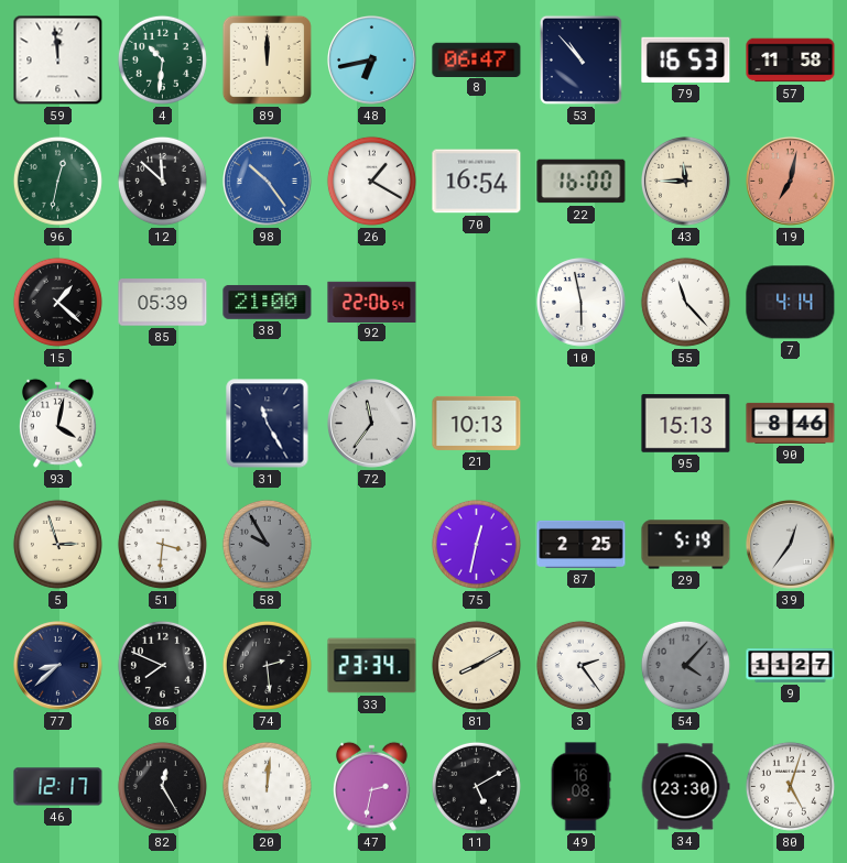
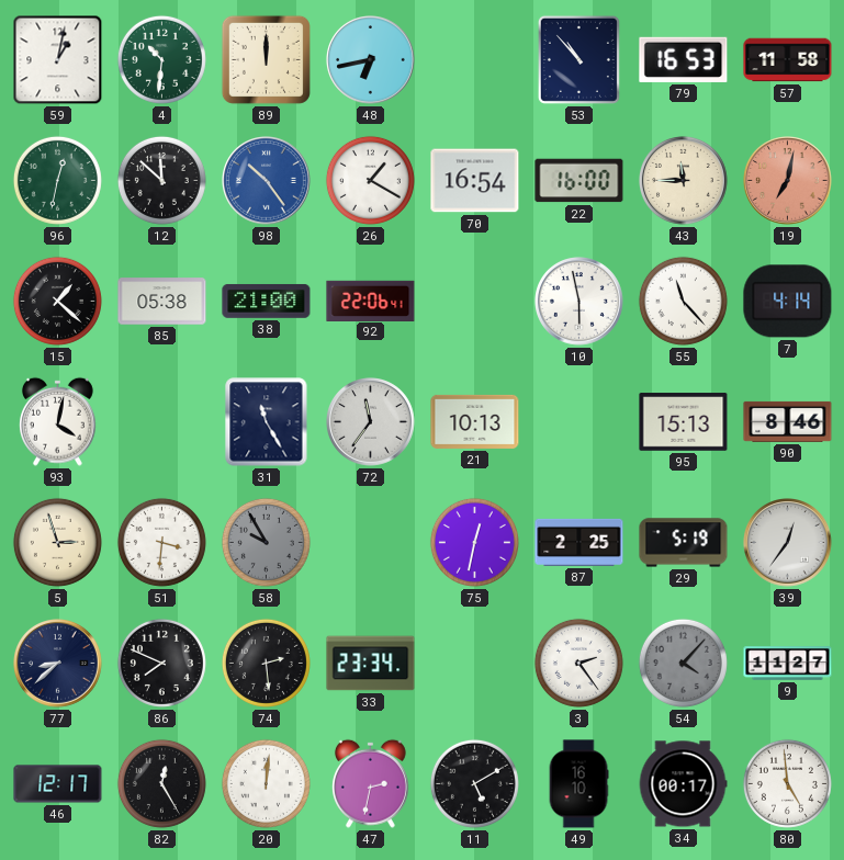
59: 11:59 -> 1:02 (58, 60)
8: 06:47 -> none (477, 59)
85: 05:39 -> 05:38 (162, 302)
92: 22:06:54 -> 22:06:41 (371, 301)
81: 8:10 -> none (476, 665)
49: 16:08 -> 16:10 (578, 784)
34: 23:30 -> 00:17 (683, 784)
80: 5:03 -> 4:59 (787, 783)
